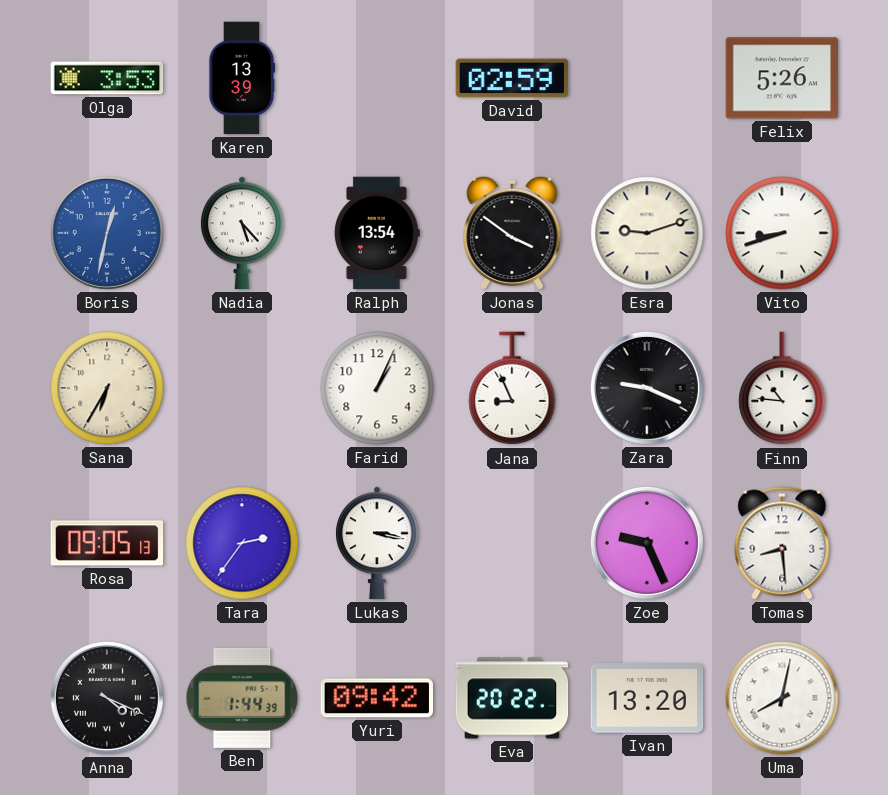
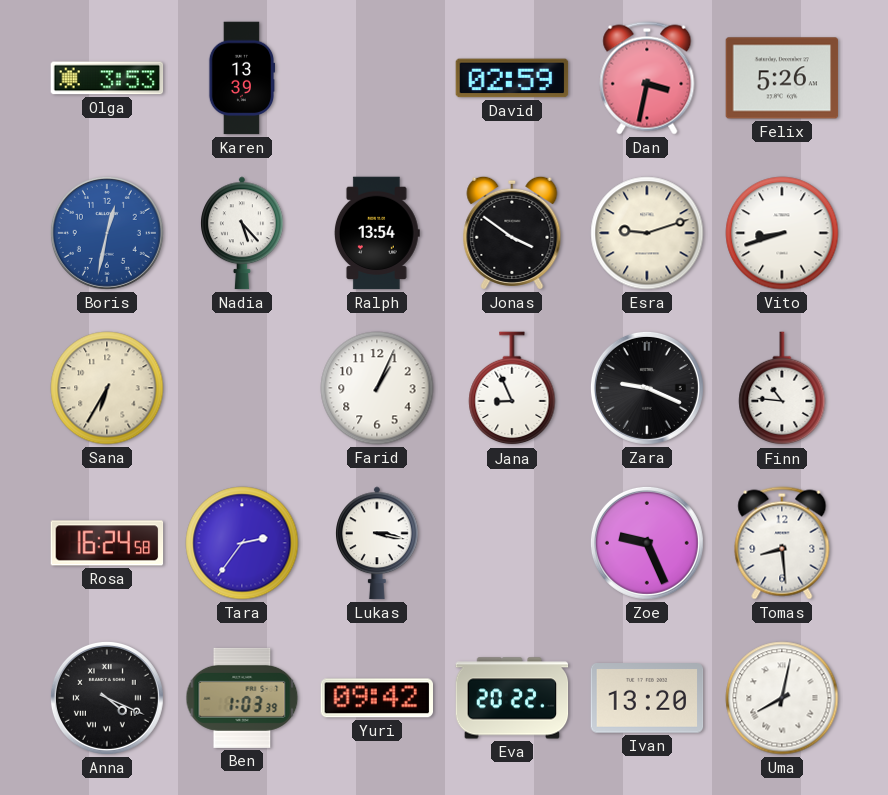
Dan: none -> 3:32 (647, 78)
Rosa: 09:05 -> 16:24 (107, 543)
Ben: 1:44 -> 1:03 (242, 698)
